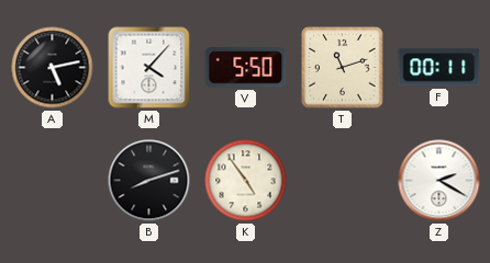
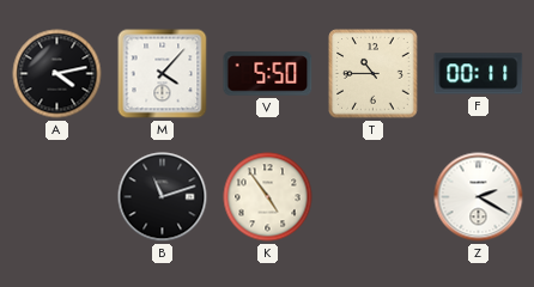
A: 5:13 -> 4:13 (57, 74)
T: 11:12 -> 10:45 (374, 74)
B: 8:12 -> 11:12 (163, 197)
